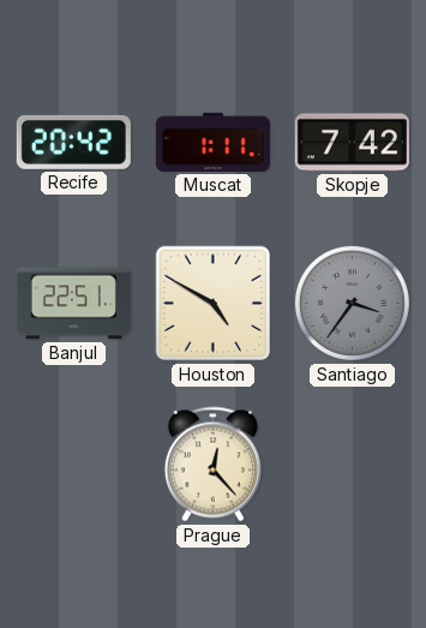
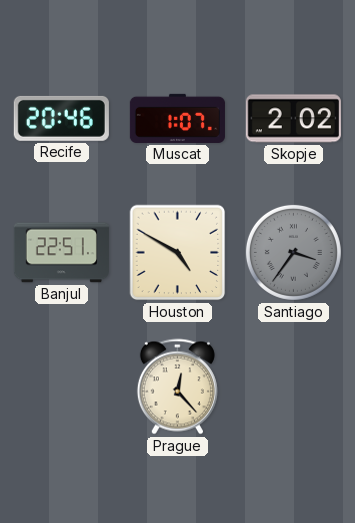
Recife: 20:42 -> 20:46 (61, 118)
Muscat: 1:11 -> 1:07 (177, 118)
Skopje: 7:42 -> 2:02 (293, 119)
